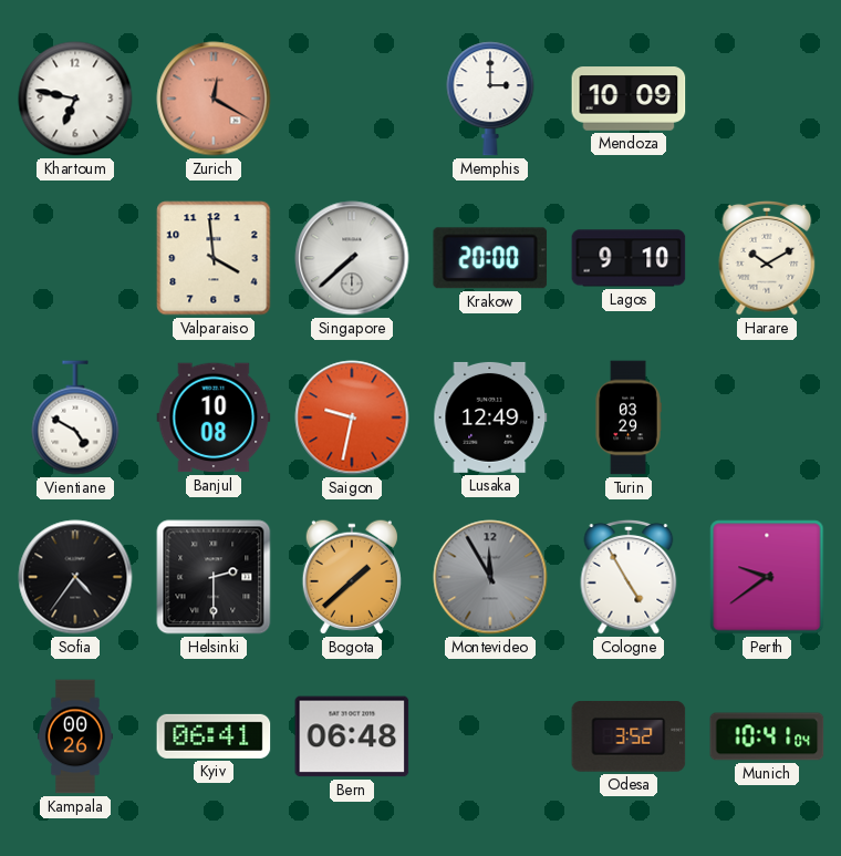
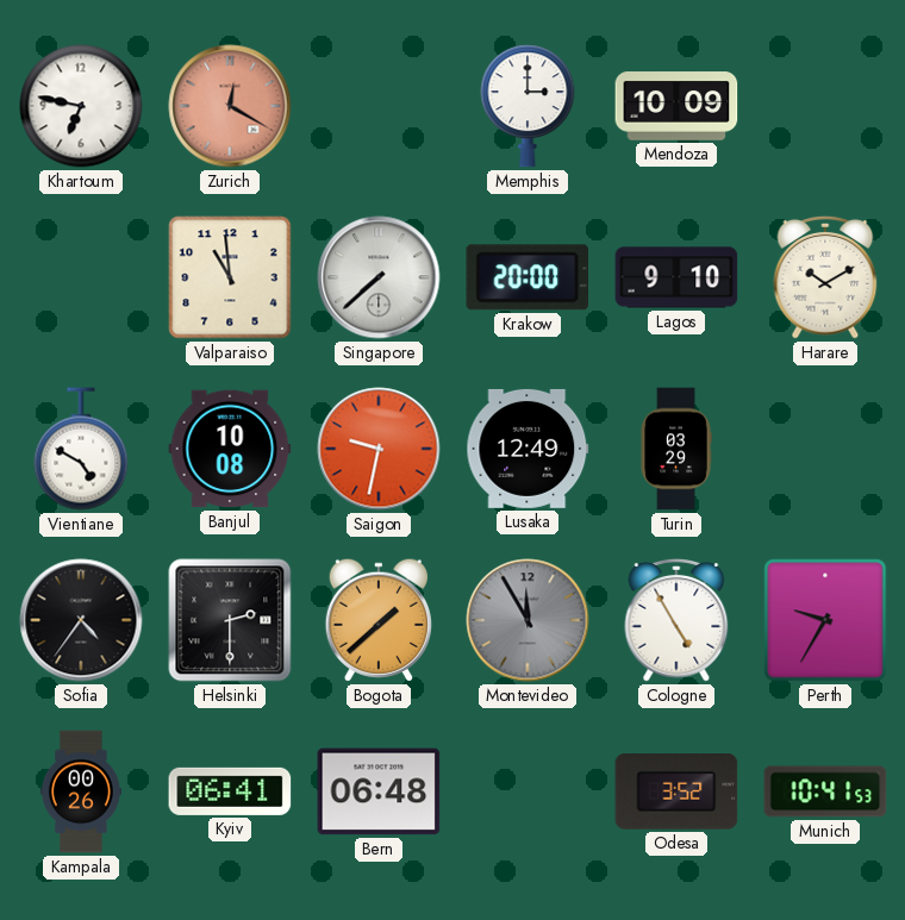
Valparaiso: 3:59 -> 10:59 (230, 277)
Perth: 9:39 -> 9:35 (825, 620)
Munich: 10:41:04 -> 10:41:53 (825, 791)
